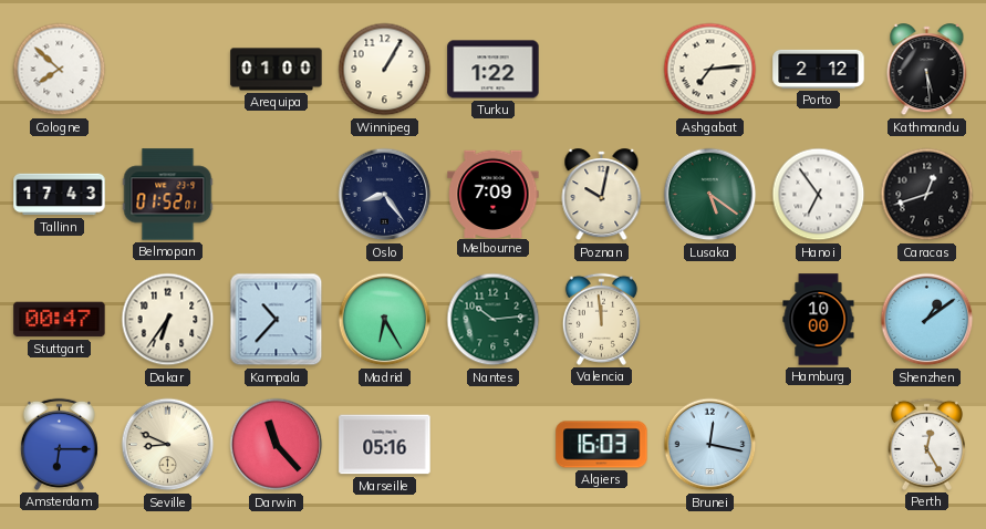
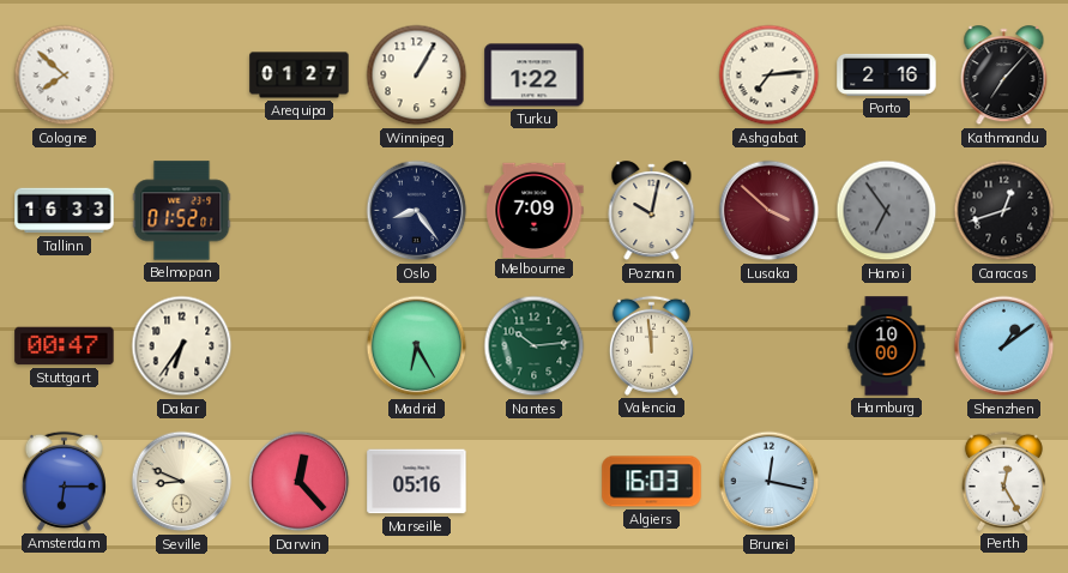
Arequipa: 01:00 -> 01:27 (300, 76)
Porto: 2:12 -> 2:16 (887, 74)
Kathmandu: 5:29 -> 7:07 (1004, 76)
Tallinn: 17:43 -> 16:33 (65, 211)
Lusaka: 5:21 -> 3:52 (770, 211)
Lusaka dial: green -> burgundy (770, 211)
Hanoi dial: white -> grey (887, 211)
Kampala: 10:37 -> none (277, 320)
Darwin: 11:23 -> 12:23 (300, 482)
